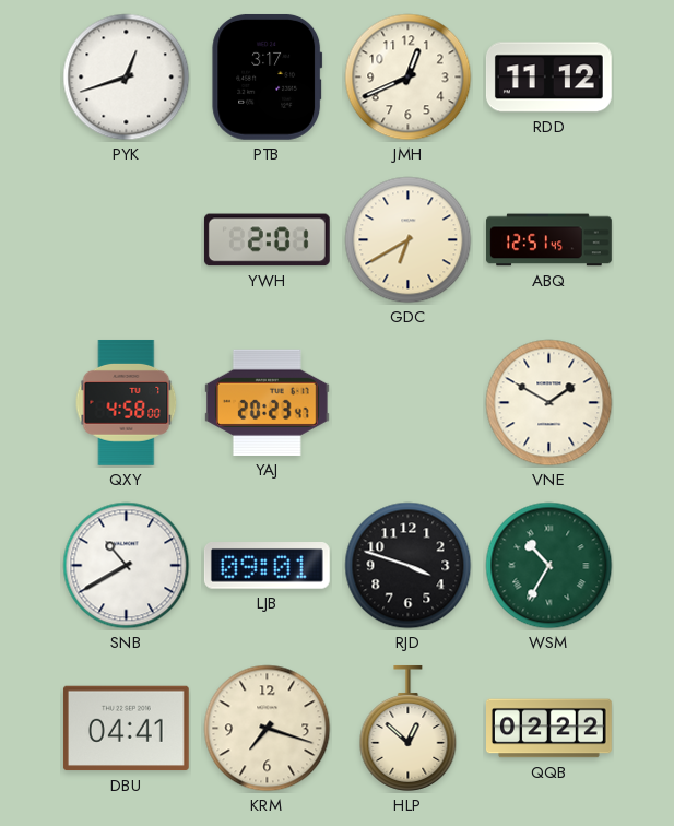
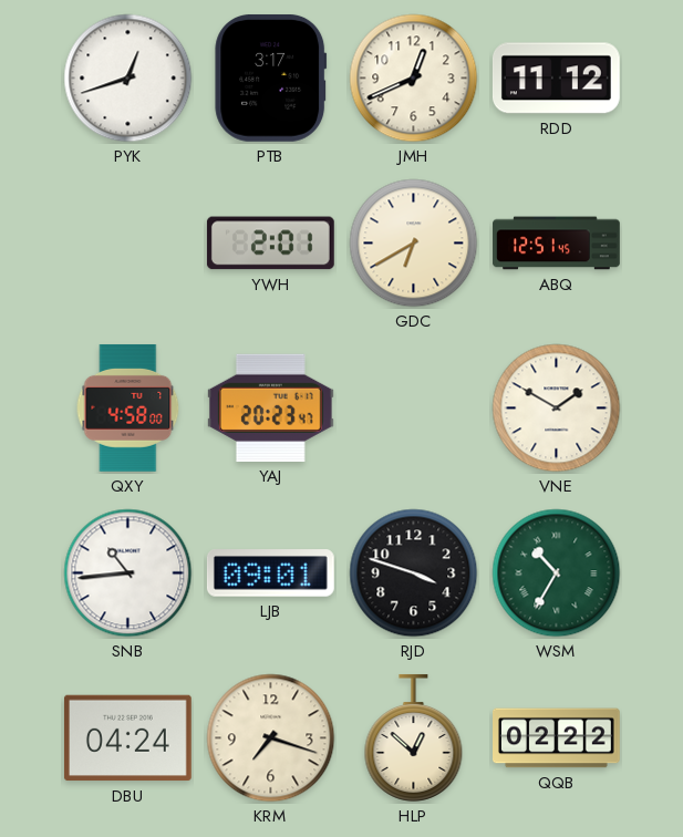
SNB: 10:40 -> 10:44 (128, 573)
DBU: 04:41 -> 04:24 (127, 738)
